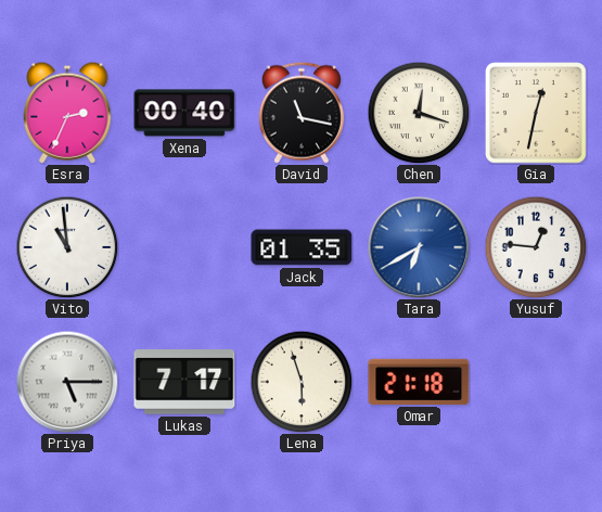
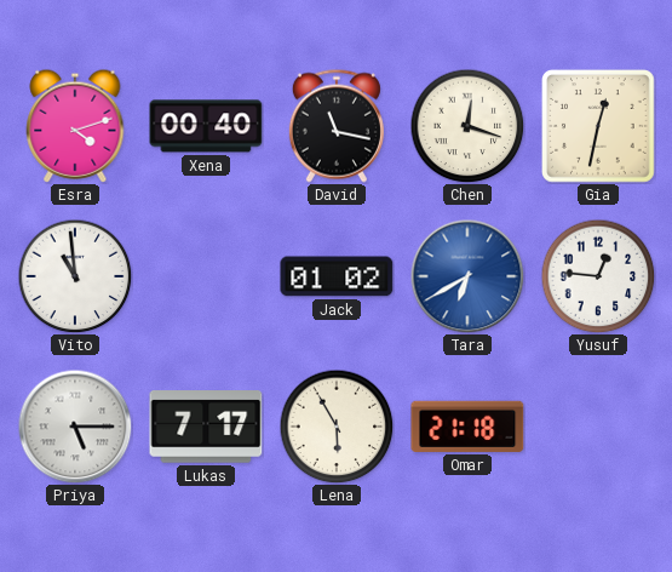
Esra: 2:34 -> 4:12 (75, 126)
Jack: 01:35 -> 01:02 (337, 276)
Lena: 5:57 -> 5:55 (337, 427)
